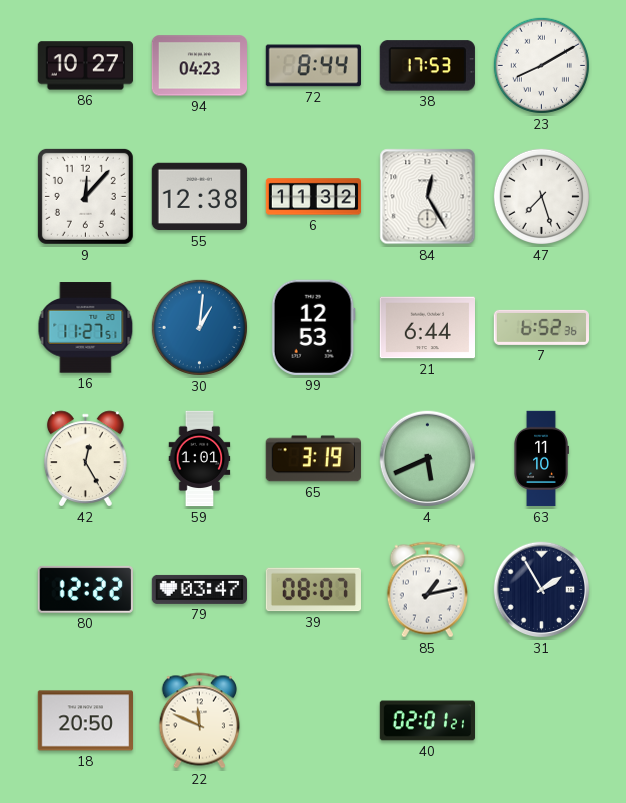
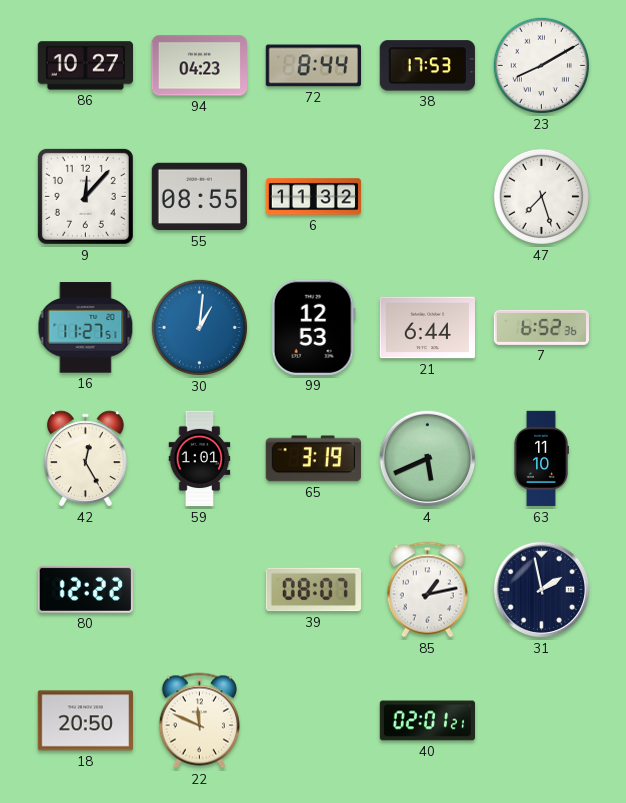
55: 12:38 -> 08:55 (199, 197)
84: 12:25 -> none (428, 197)
79: 03:47 -> none (199, 589)
31: 1:55 -> 1:58 (542, 590)
